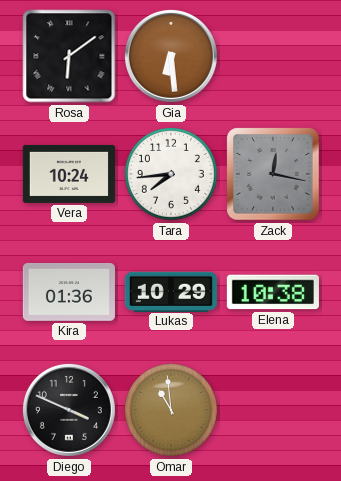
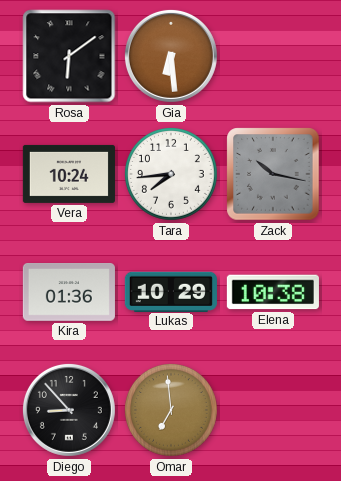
Zack: 12:17 -> 10:17 (273, 174)
Diego: 3:49 -> 8:53 (69, 410)
Omar: 10:59 -> 6:59 (171, 410)
